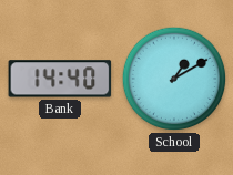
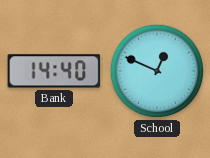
School: 1:10 -> 12:49 (157, 71)
